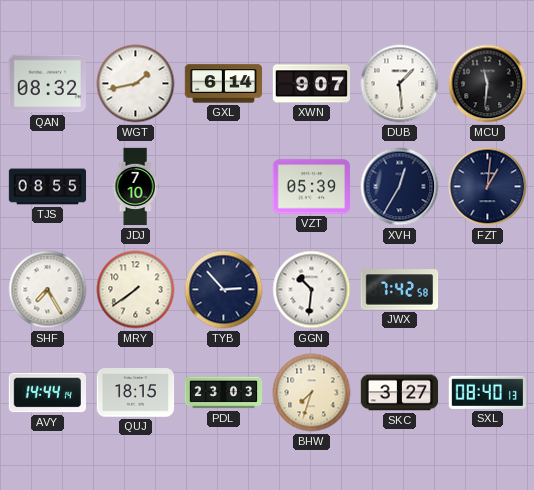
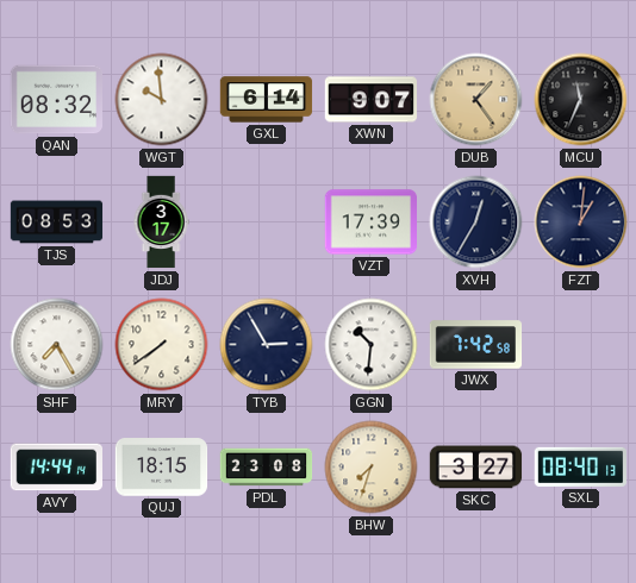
WGT: 1:43 -> 9:59 (162, 100)
DUB: 1:29 -> 1:24 (476, 100)
DUB dial: white -> champagne (476, 100)
MCU: 11:31 -> 11:34 (581, 100)
TJS: 08:55 -> 08:53 (57, 222)
JDJ: 7:10 -> 3:17 (161, 222)
VZT: 05:39 -> 17:39 (370, 222)
TYB: 2:53 -> 2:55 (267, 345)
PDL: 23:03 -> 23:08 (267, 468)
